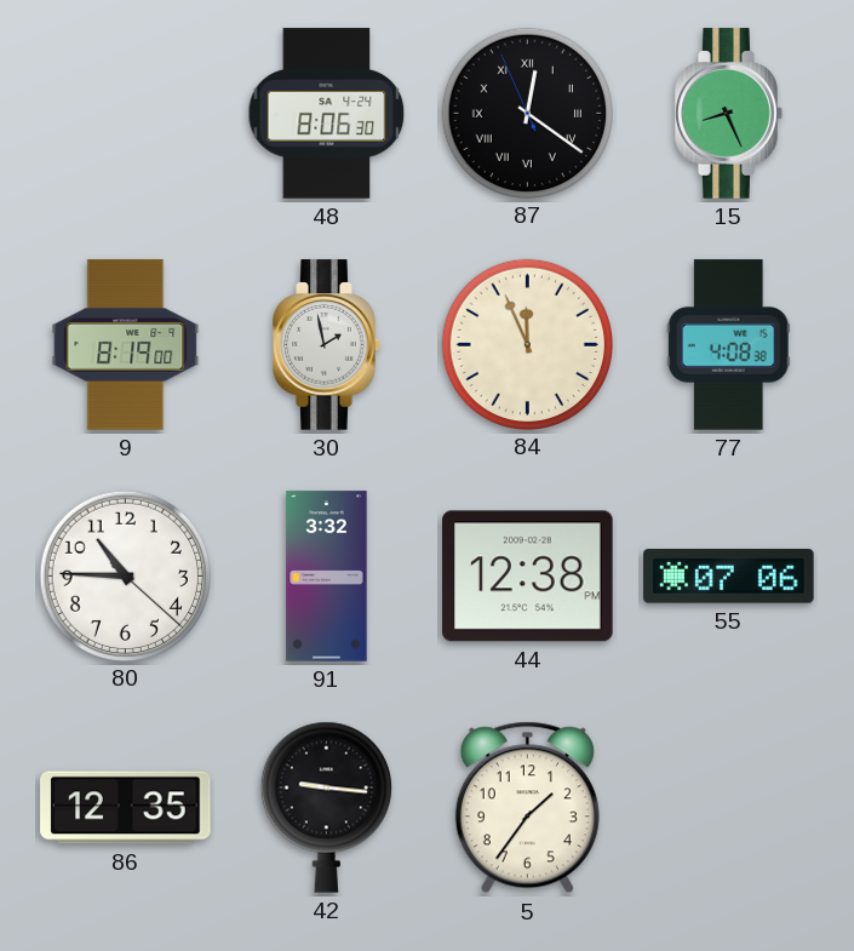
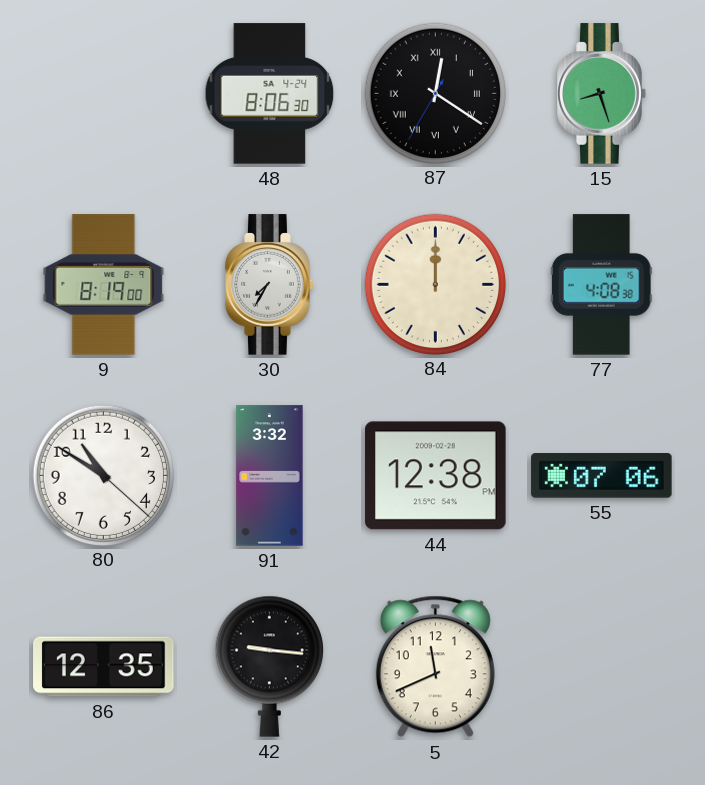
87: 12:20:56 -> 12:20:35 (435, 93)
15: 8:26 -> 8:27 (602, 94)
30: 1:58 -> 7:35 (270, 285)
84: 11:56 -> 12:00 (435, 284)
80: 10:45 -> 10:50 (103, 475)
5: 1:36 -> 11:41 (435, 667)
